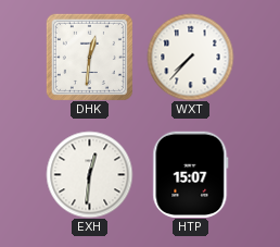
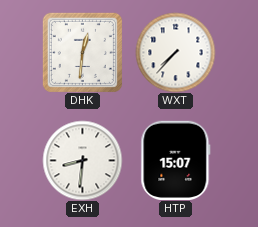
EXH: 12:31 -> 8:31 (82, 160)
